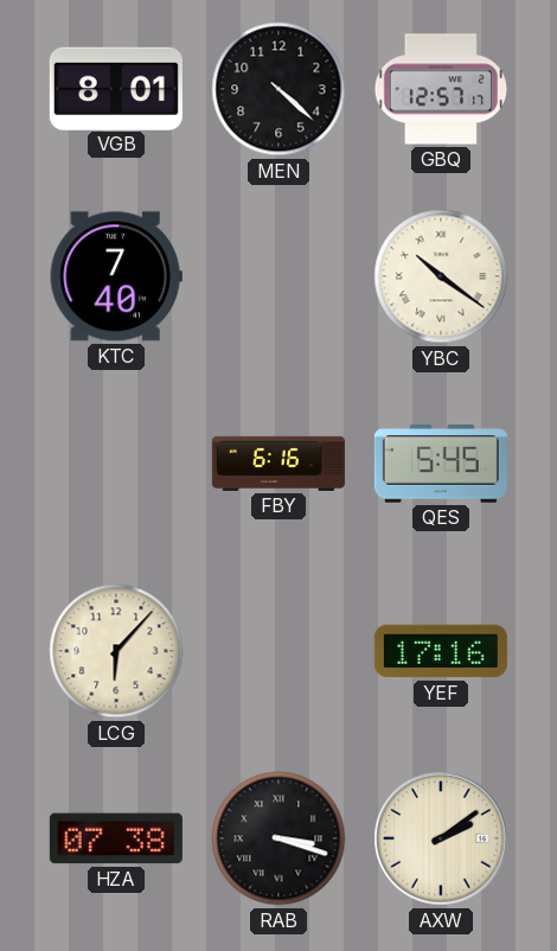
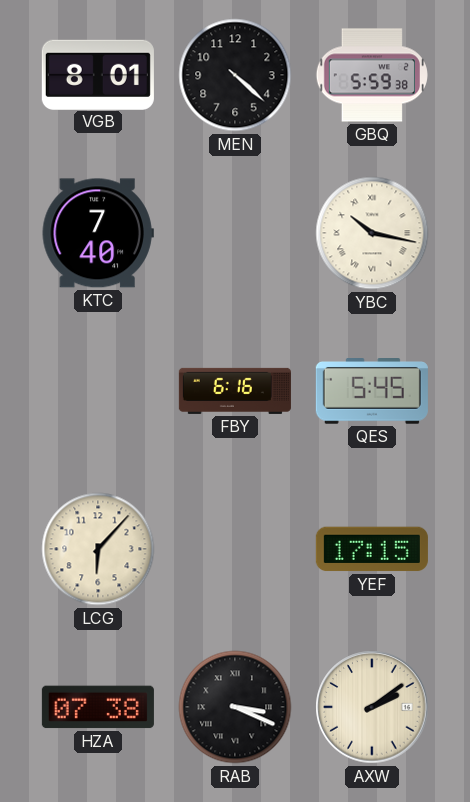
GBQ: 12:57 -> 5:59 (372, 75)
YBC: 10:21 -> 10:17 (372, 233)
YEF: 17:16 -> 17:15 (372, 549)
RAB: 3:18 -> 3:19 (235, 707)
